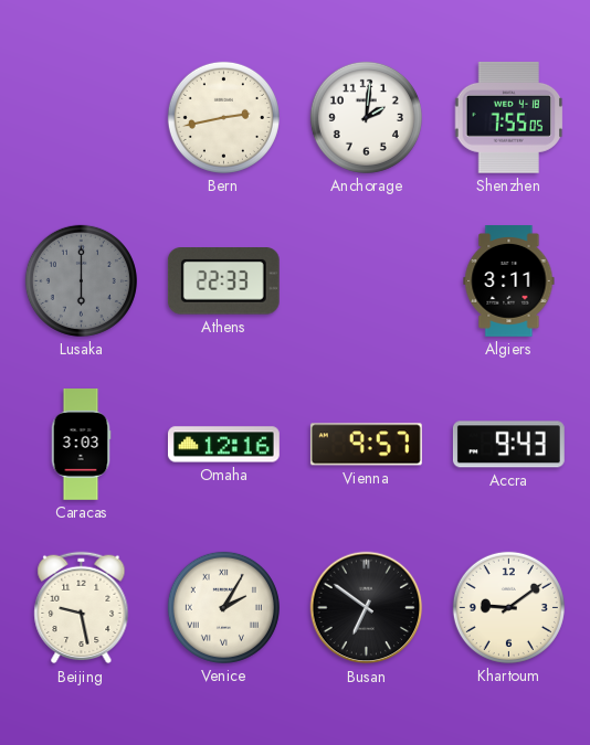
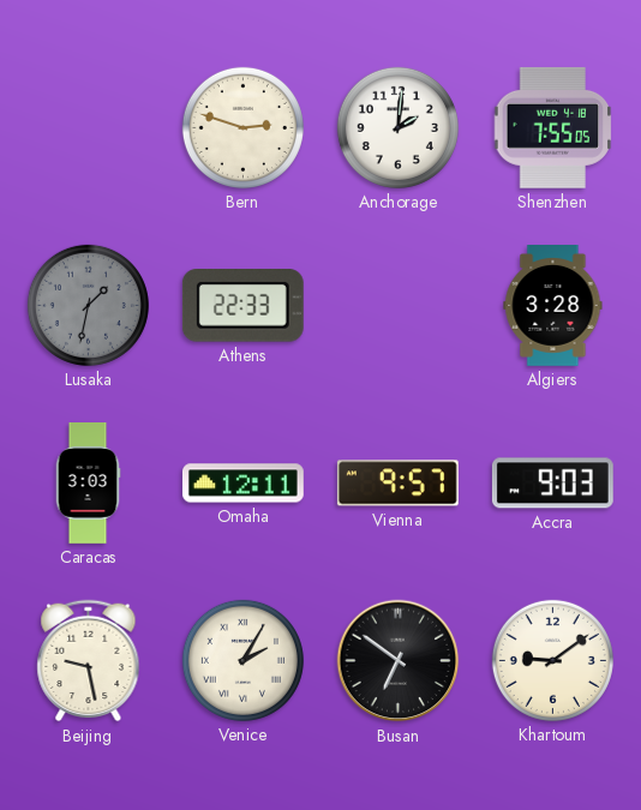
Bern: 2:43 -> 2:48 (242, 127)
Lusaka: 6:00 -> 1:32 (88, 305)
Algiers: 3:11 -> 3:28 (553, 306)
Omaha: 12:16 -> 12:11 (242, 484)
Accra: 9:43 -> 9:03 (552, 484)
